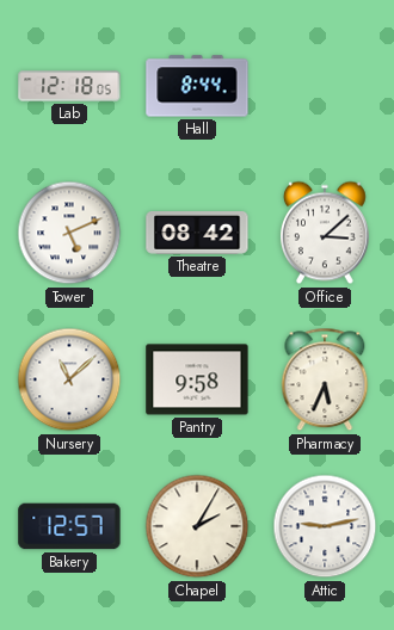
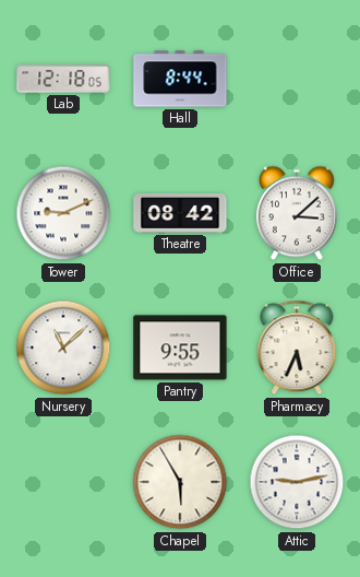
Tower: 5:11 -> 9:11 (63, 213)
Pantry: 9:58 -> 9:55 (180, 348)
Bakery: 12:57 -> none (69, 526)
Chapel: 2:05 -> 5:55 (180, 482)
